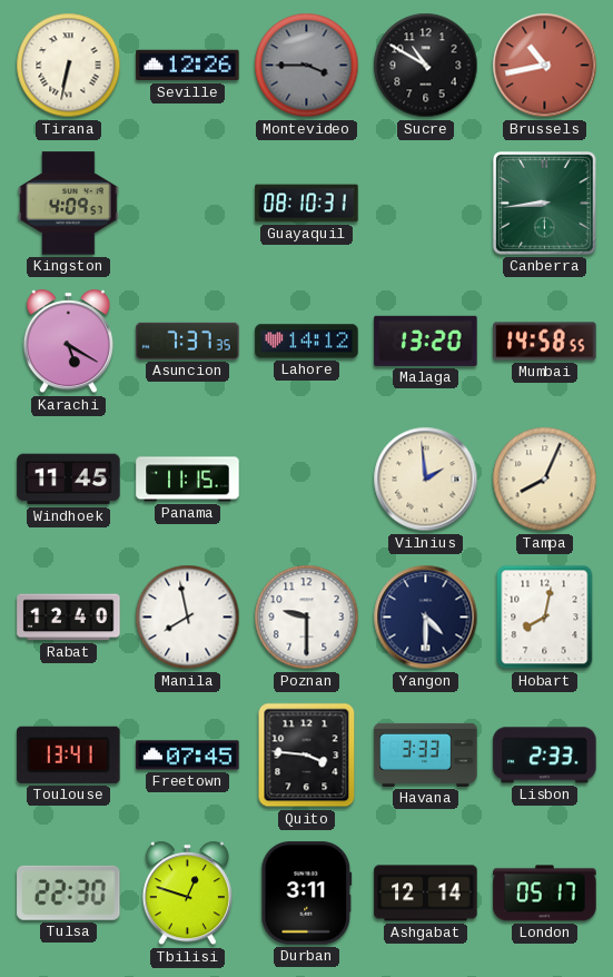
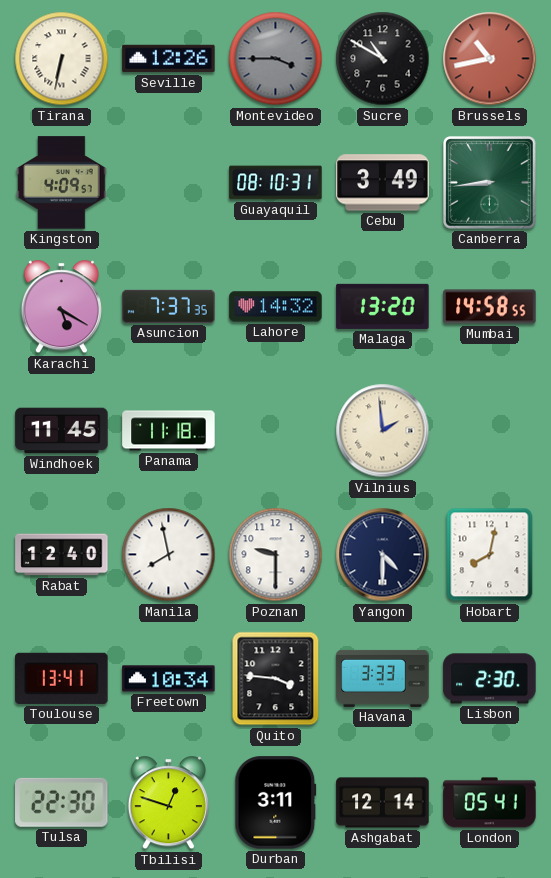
Cebu: none -> 3:49 (383, 183)
Lahore: 14:12 -> 14:32 (276, 307)
Panama: 11:15 -> 11:18 (169, 431)
Tampa: 8:04 -> none (545, 480)
Freetown: 07:45 -> 10:34 (169, 679)
Lisbon: 2:33 -> 2:30 (490, 679)
London: 05:17 -> 05:41 (490, 803)
